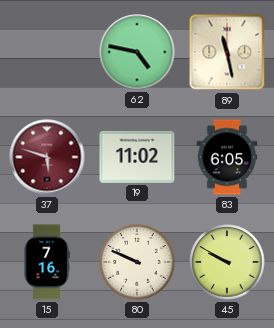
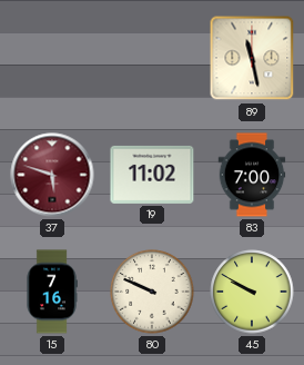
62: 4:47 -> none (137, 52)
83: 6:05 -> 7:00 (252, 175)
